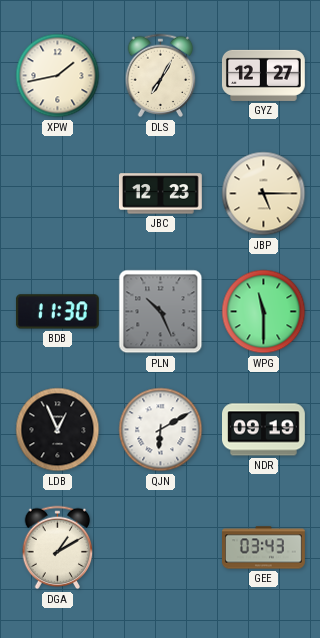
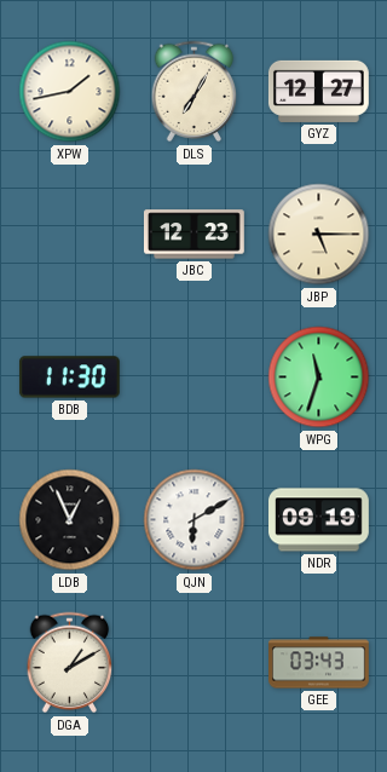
PLN: 10:26 -> none (161, 312)
WPG: 11:30 -> 11:33 (319, 378)
